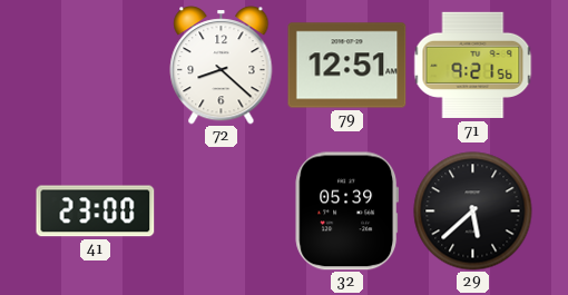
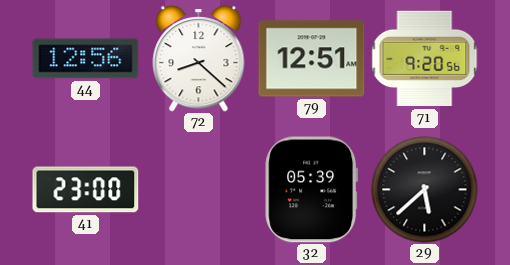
44: none -> 12:56 (86, 59)
71: 9:21 -> 9:20 (425, 59)
